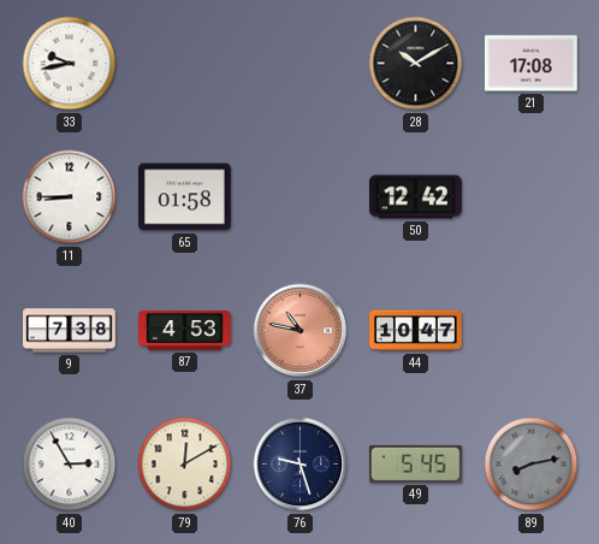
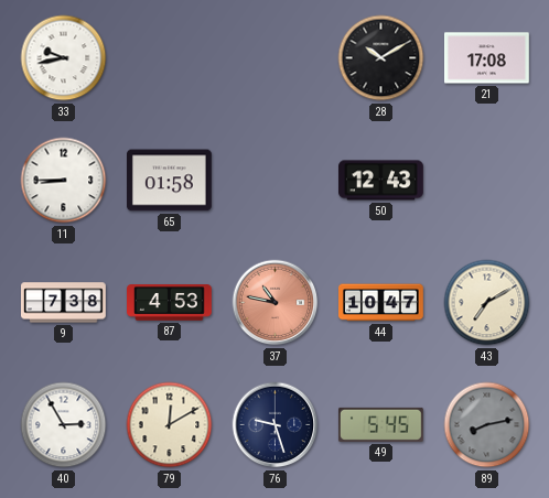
50: 12:42 -> 12:43 (381, 181)
43: none -> 7:10 (487, 303)
